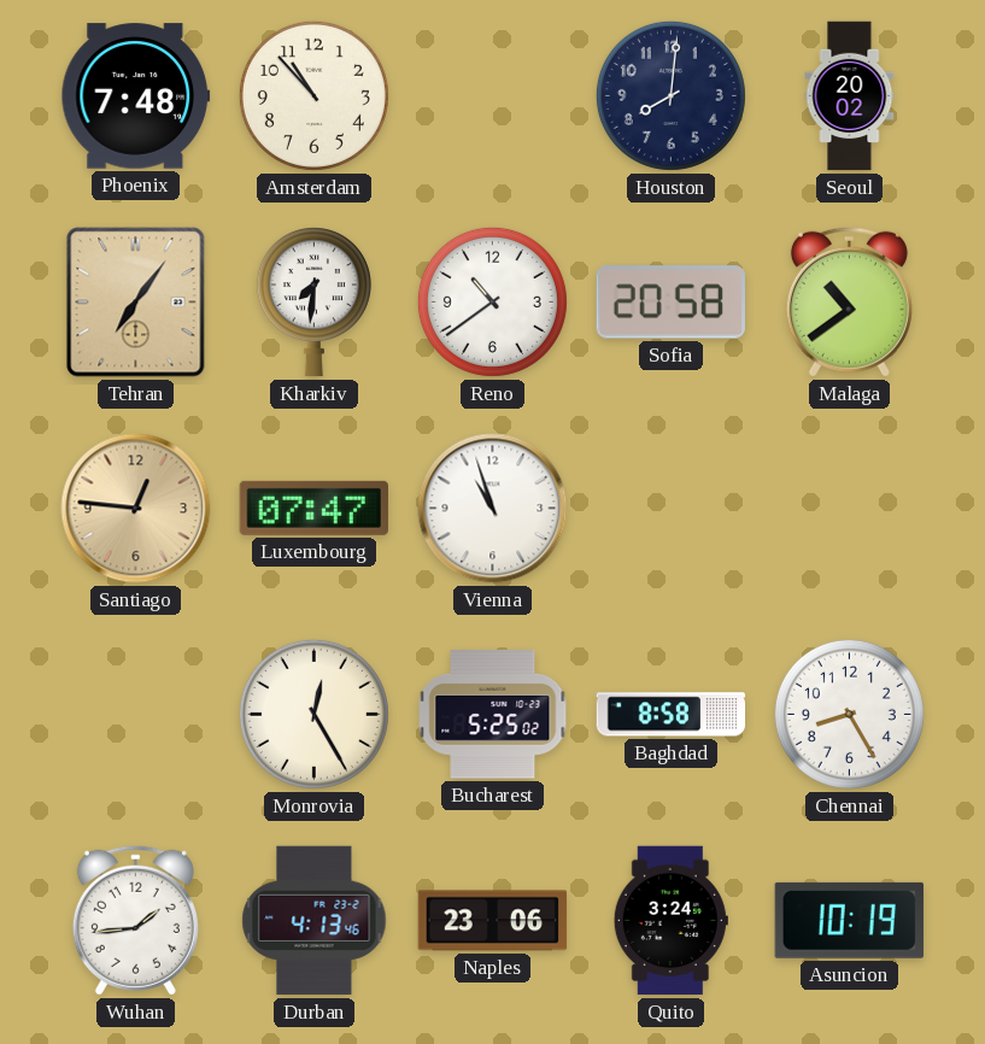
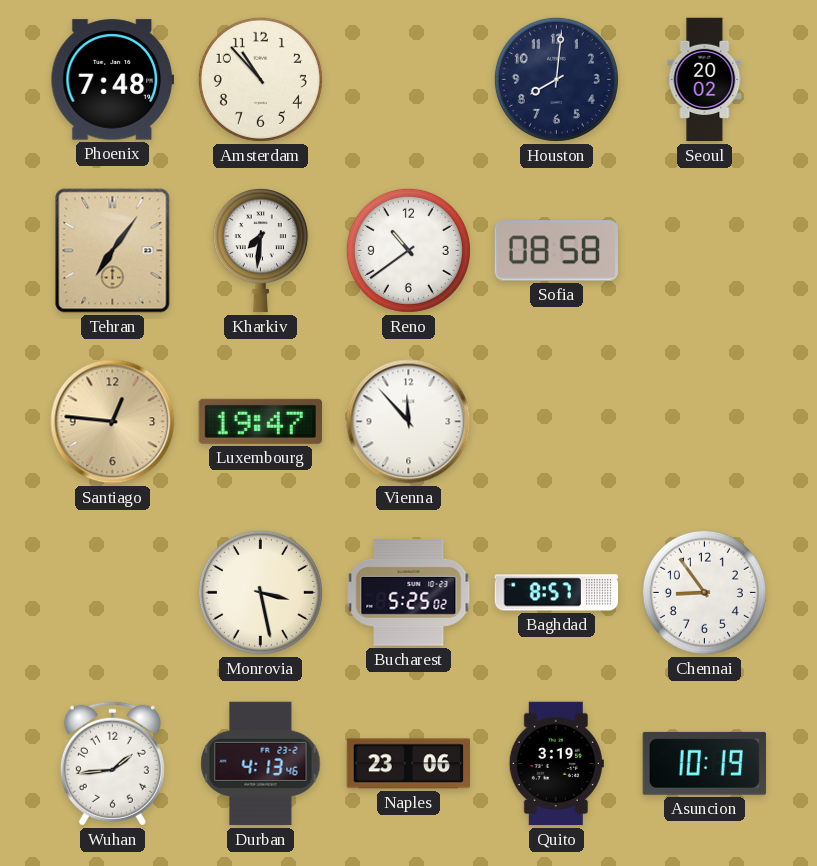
Sofia: 20:58 -> 08:58 (556, 251)
Malaga: 10:39 -> none (849, 301)
Luxembourg: 07:47 -> 19:47 (260, 421)
Vienna: 10:57 -> 11:53 (409, 422)
Monrovia: 12:25 -> 3:28 (260, 592)
Baghdad: 8:58 -> 8:57 (557, 593)
Chennai: 8:25 -> 8:54 (704, 592)
Quito: 3:24 -> 3:19 (556, 764)
